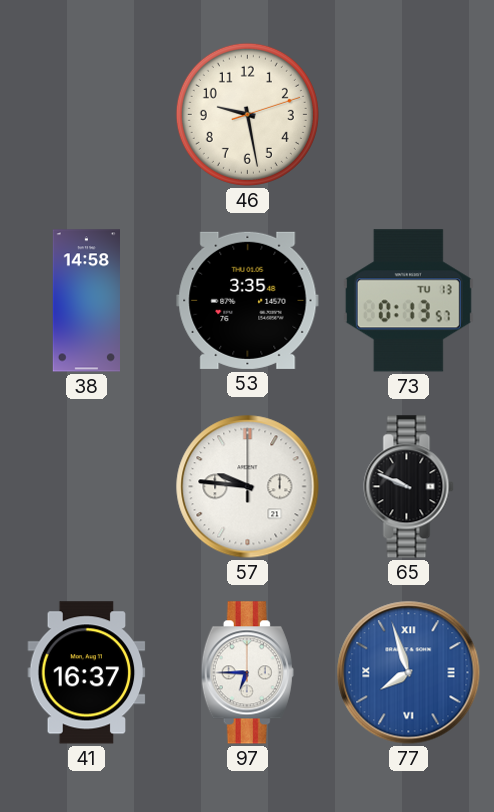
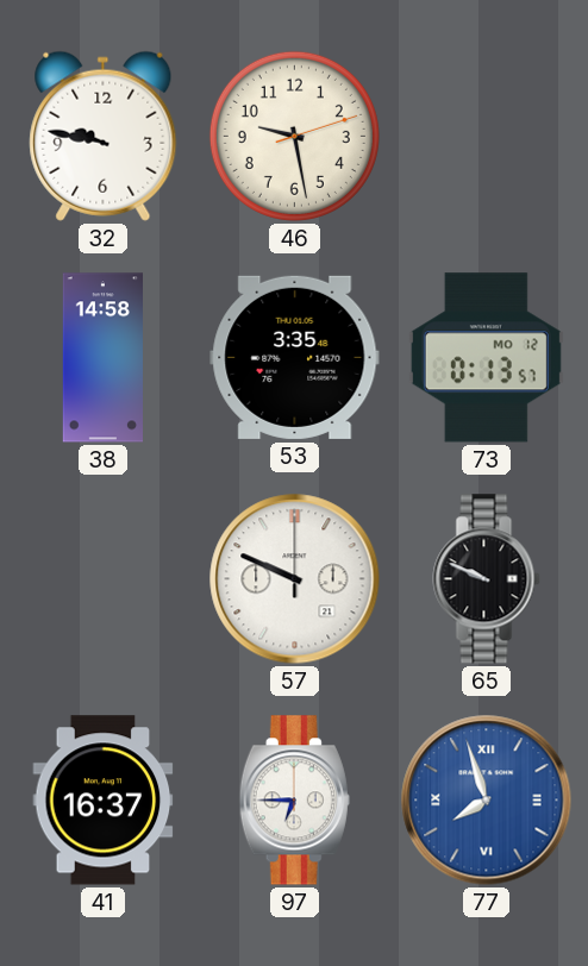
32: none -> 9:47 (104, 136)
73 date: TU 13 -> MO 12 (486, 358)
57: 9:46 -> 9:49 (295, 579)
